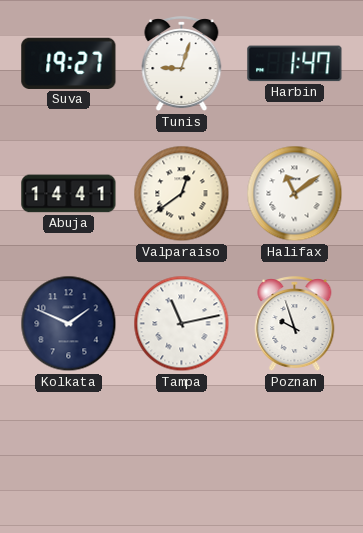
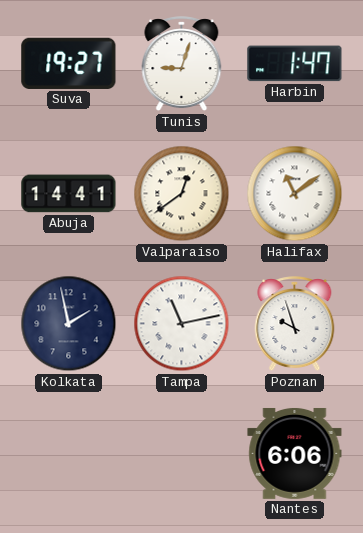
Kolkata: 1:49 -> 1:58 (69, 324)
Nantes: none -> 6:06 (295, 453)
